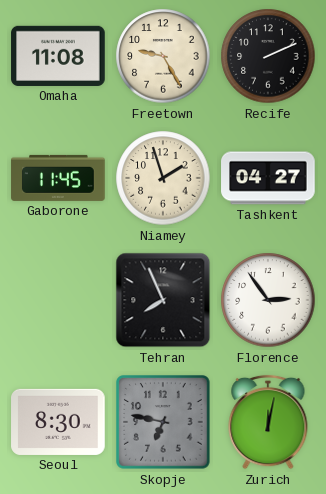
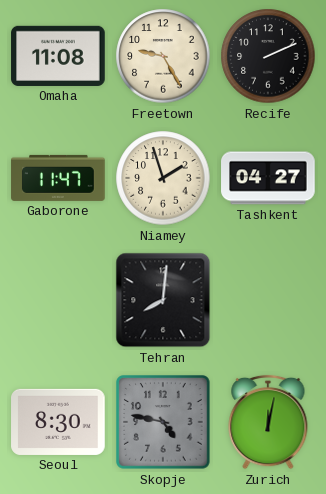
Gaborone: 11:45 -> 11:47 (58, 178)
Tehran: 7:56 -> 8:01 (163, 300)
Florence: 2:54 -> none (268, 300)
Skopje: 6:47 -> 4:47 (163, 422)
